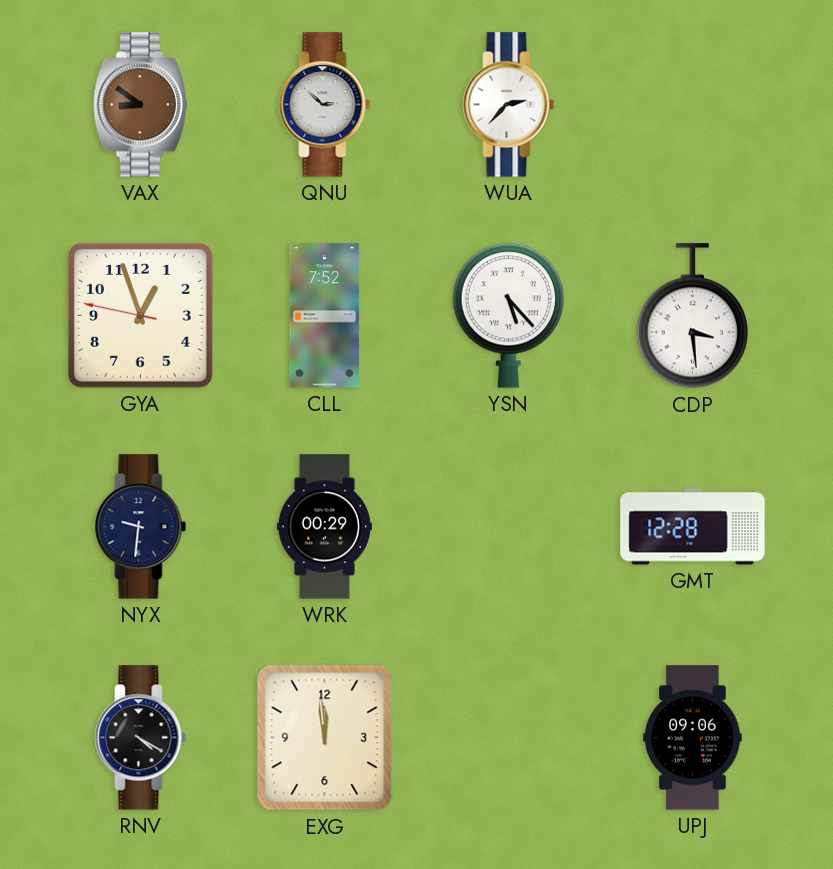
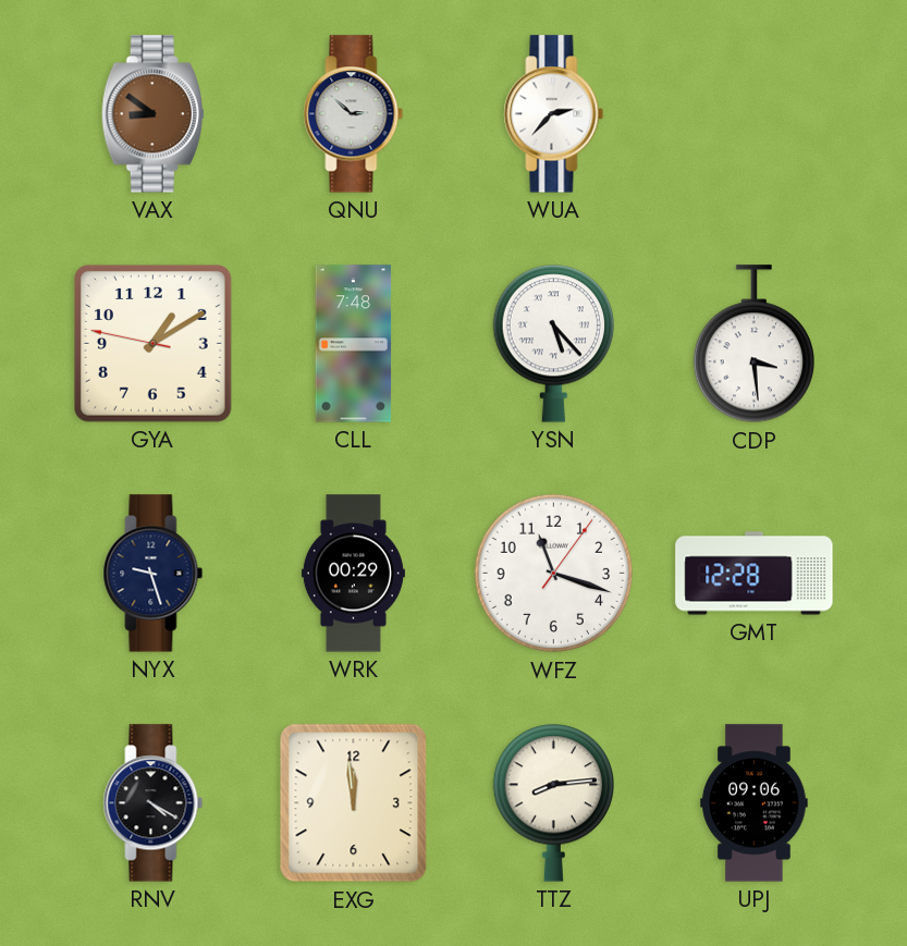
GYA: 12:56 -> 1:09 (152, 343)
CLL: 7:52 -> 7:48 (354, 344)
NYX: 9:31 -> 9:27 (154, 574)
WFZ: none -> 11:18 (554, 574)
TTZ: none -> 8:14 (553, 802)
